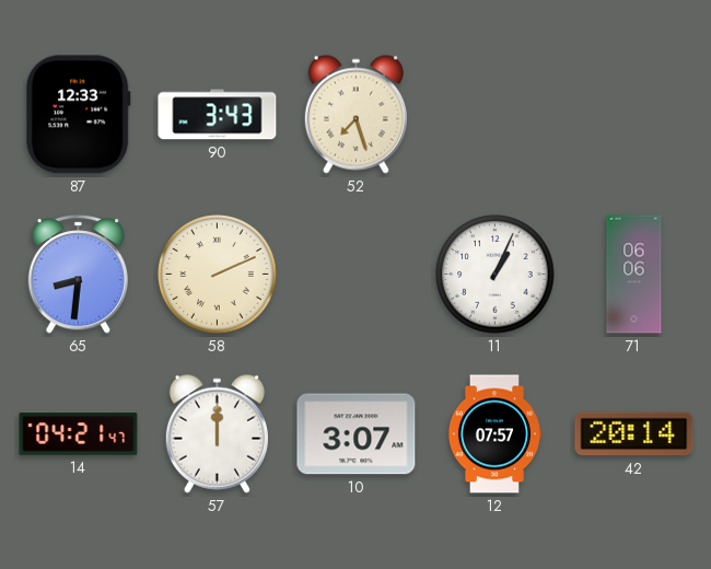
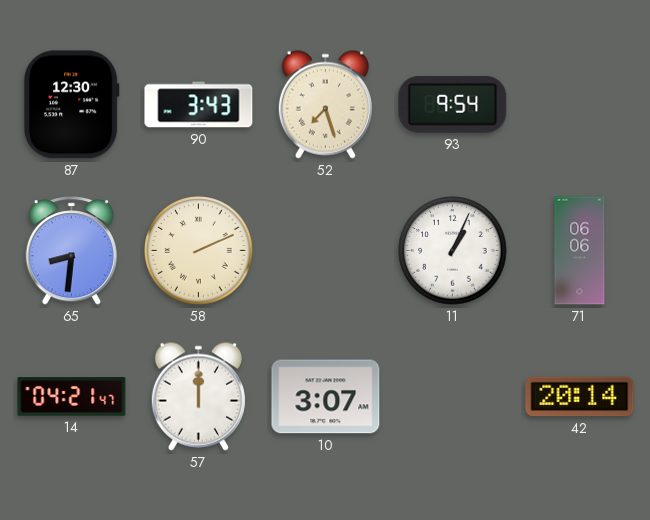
87: 12:33 -> 12:30 (71, 105)
93: none -> 9:54 (453, 104)
12: 07:57 -> none (494, 434)
